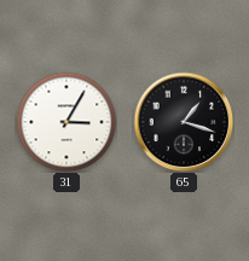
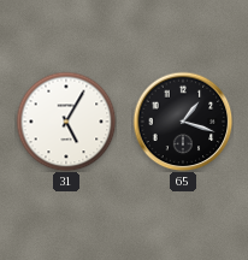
31: 3:05 -> 5:05 (66, 122)
